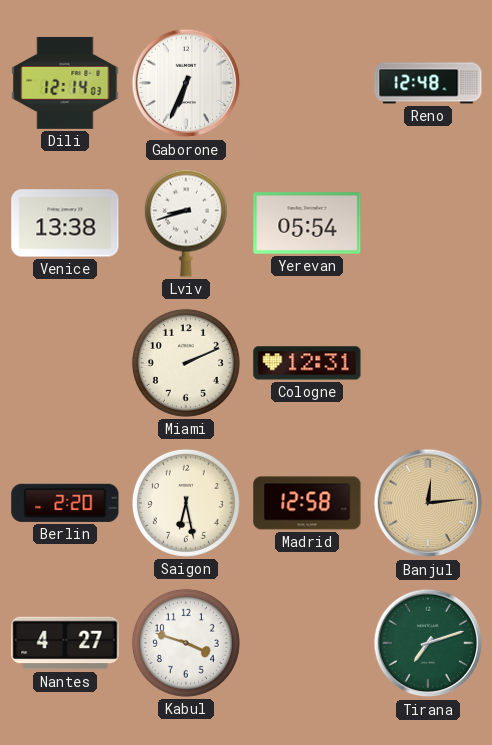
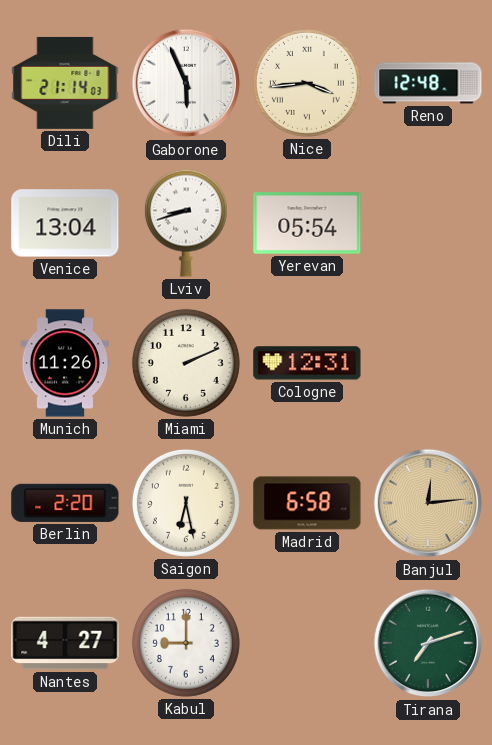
Dili: 12:14 -> 21:14 (65, 83)
Gaborone: 6:34 -> 5:56 (186, 83)
Nice: none -> 3:44 (307, 83)
Venice: 13:38 -> 13:04 (65, 223)
Munich: none -> 11:26 (65, 363)
Madrid: 12:58 -> 6:58 (307, 503)
Kabul: 3:48 -> 9:00 (186, 643)
